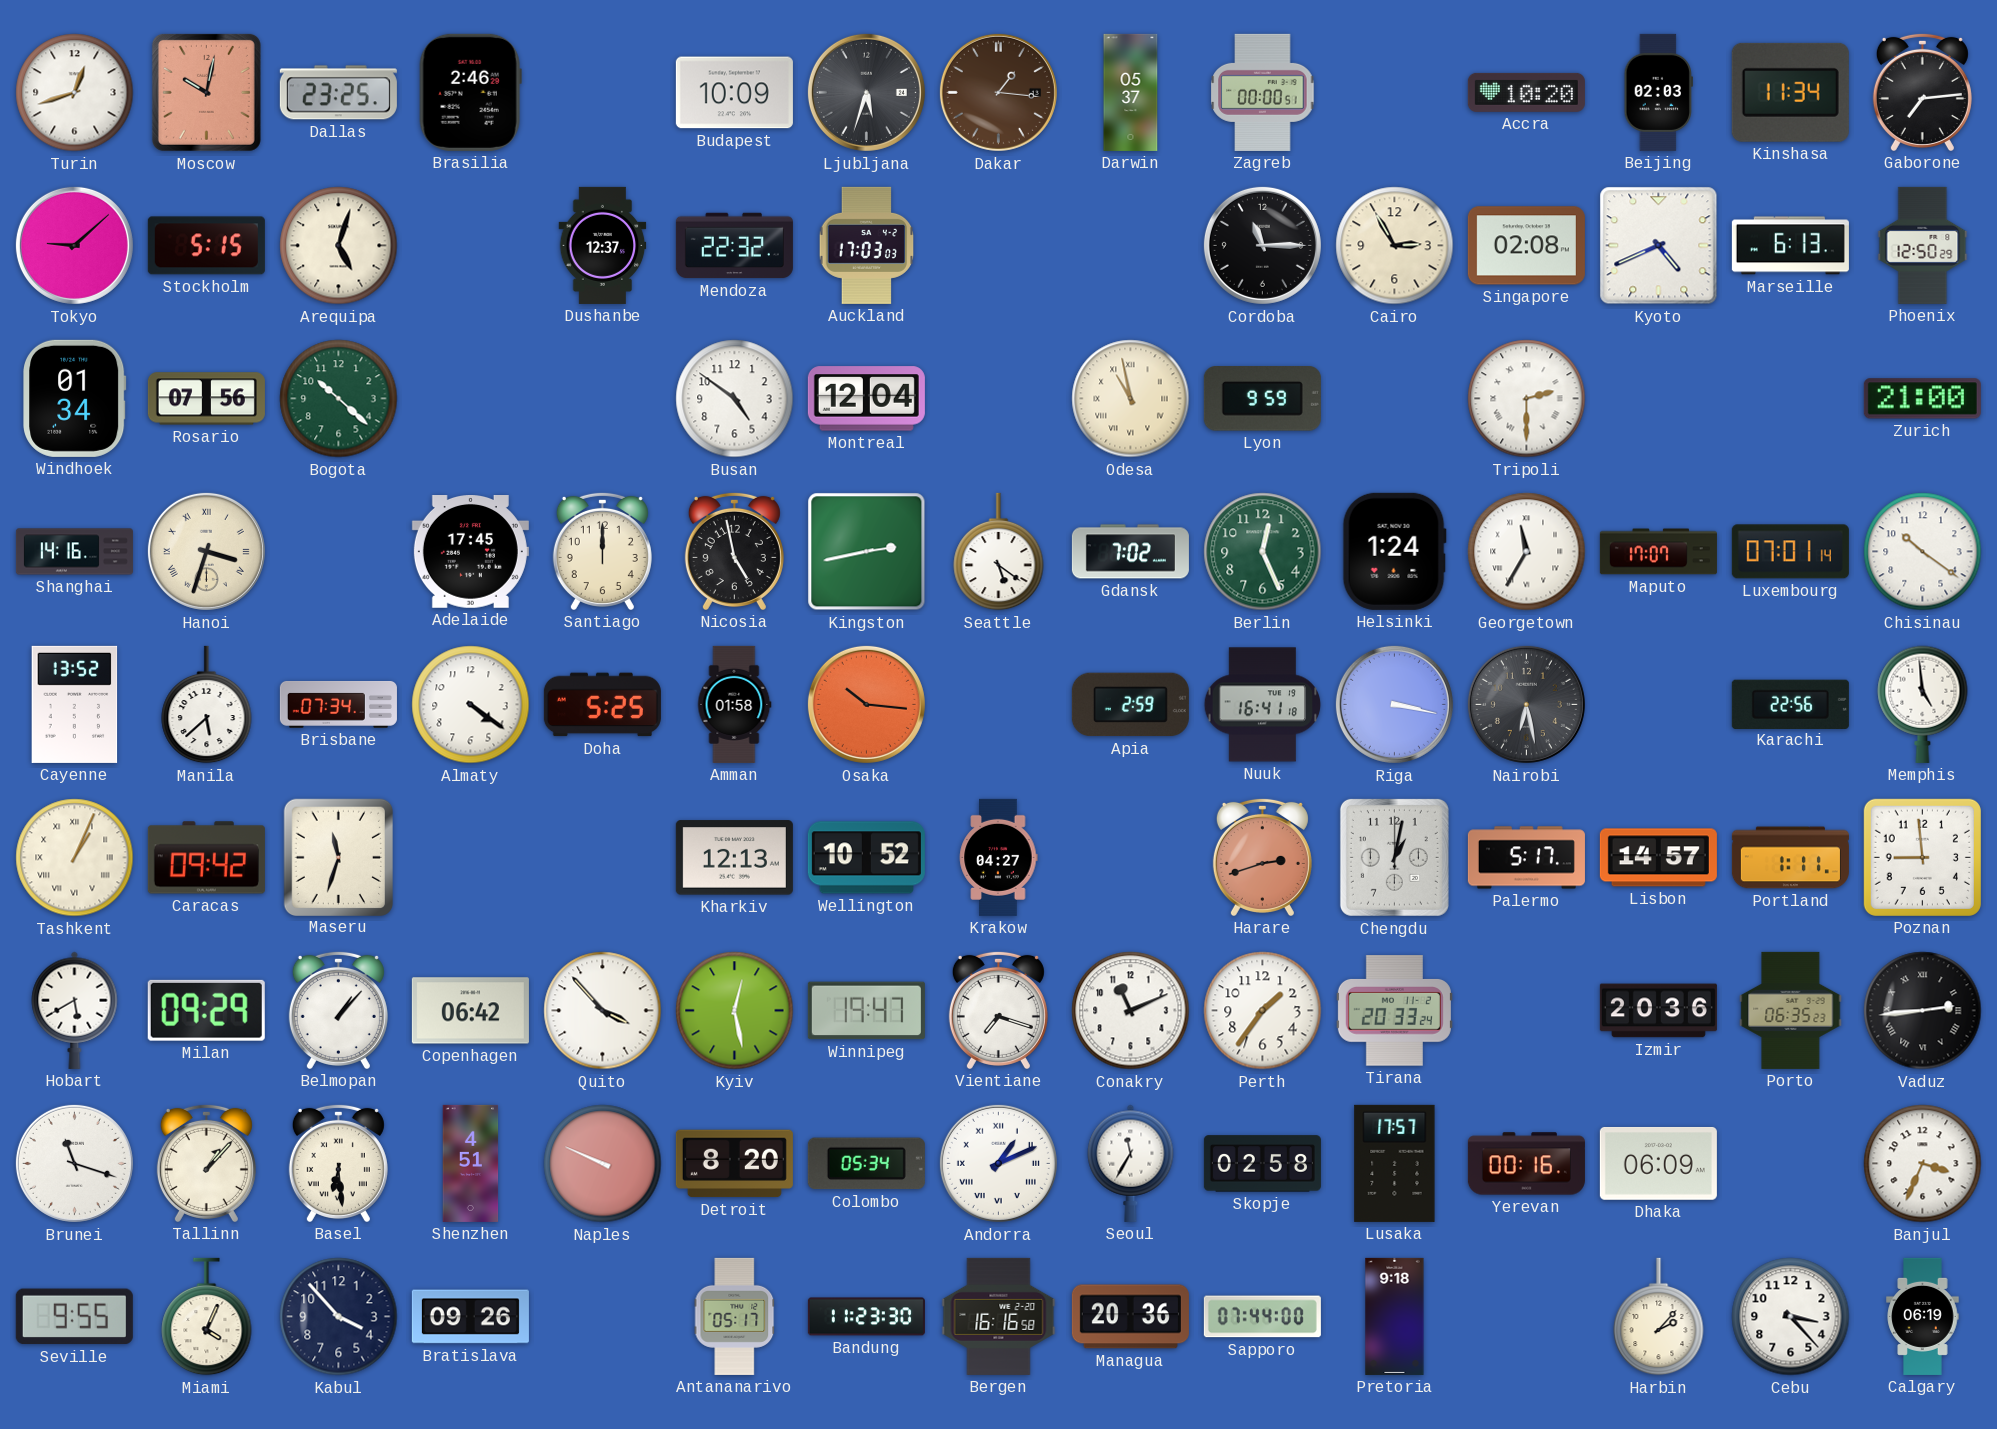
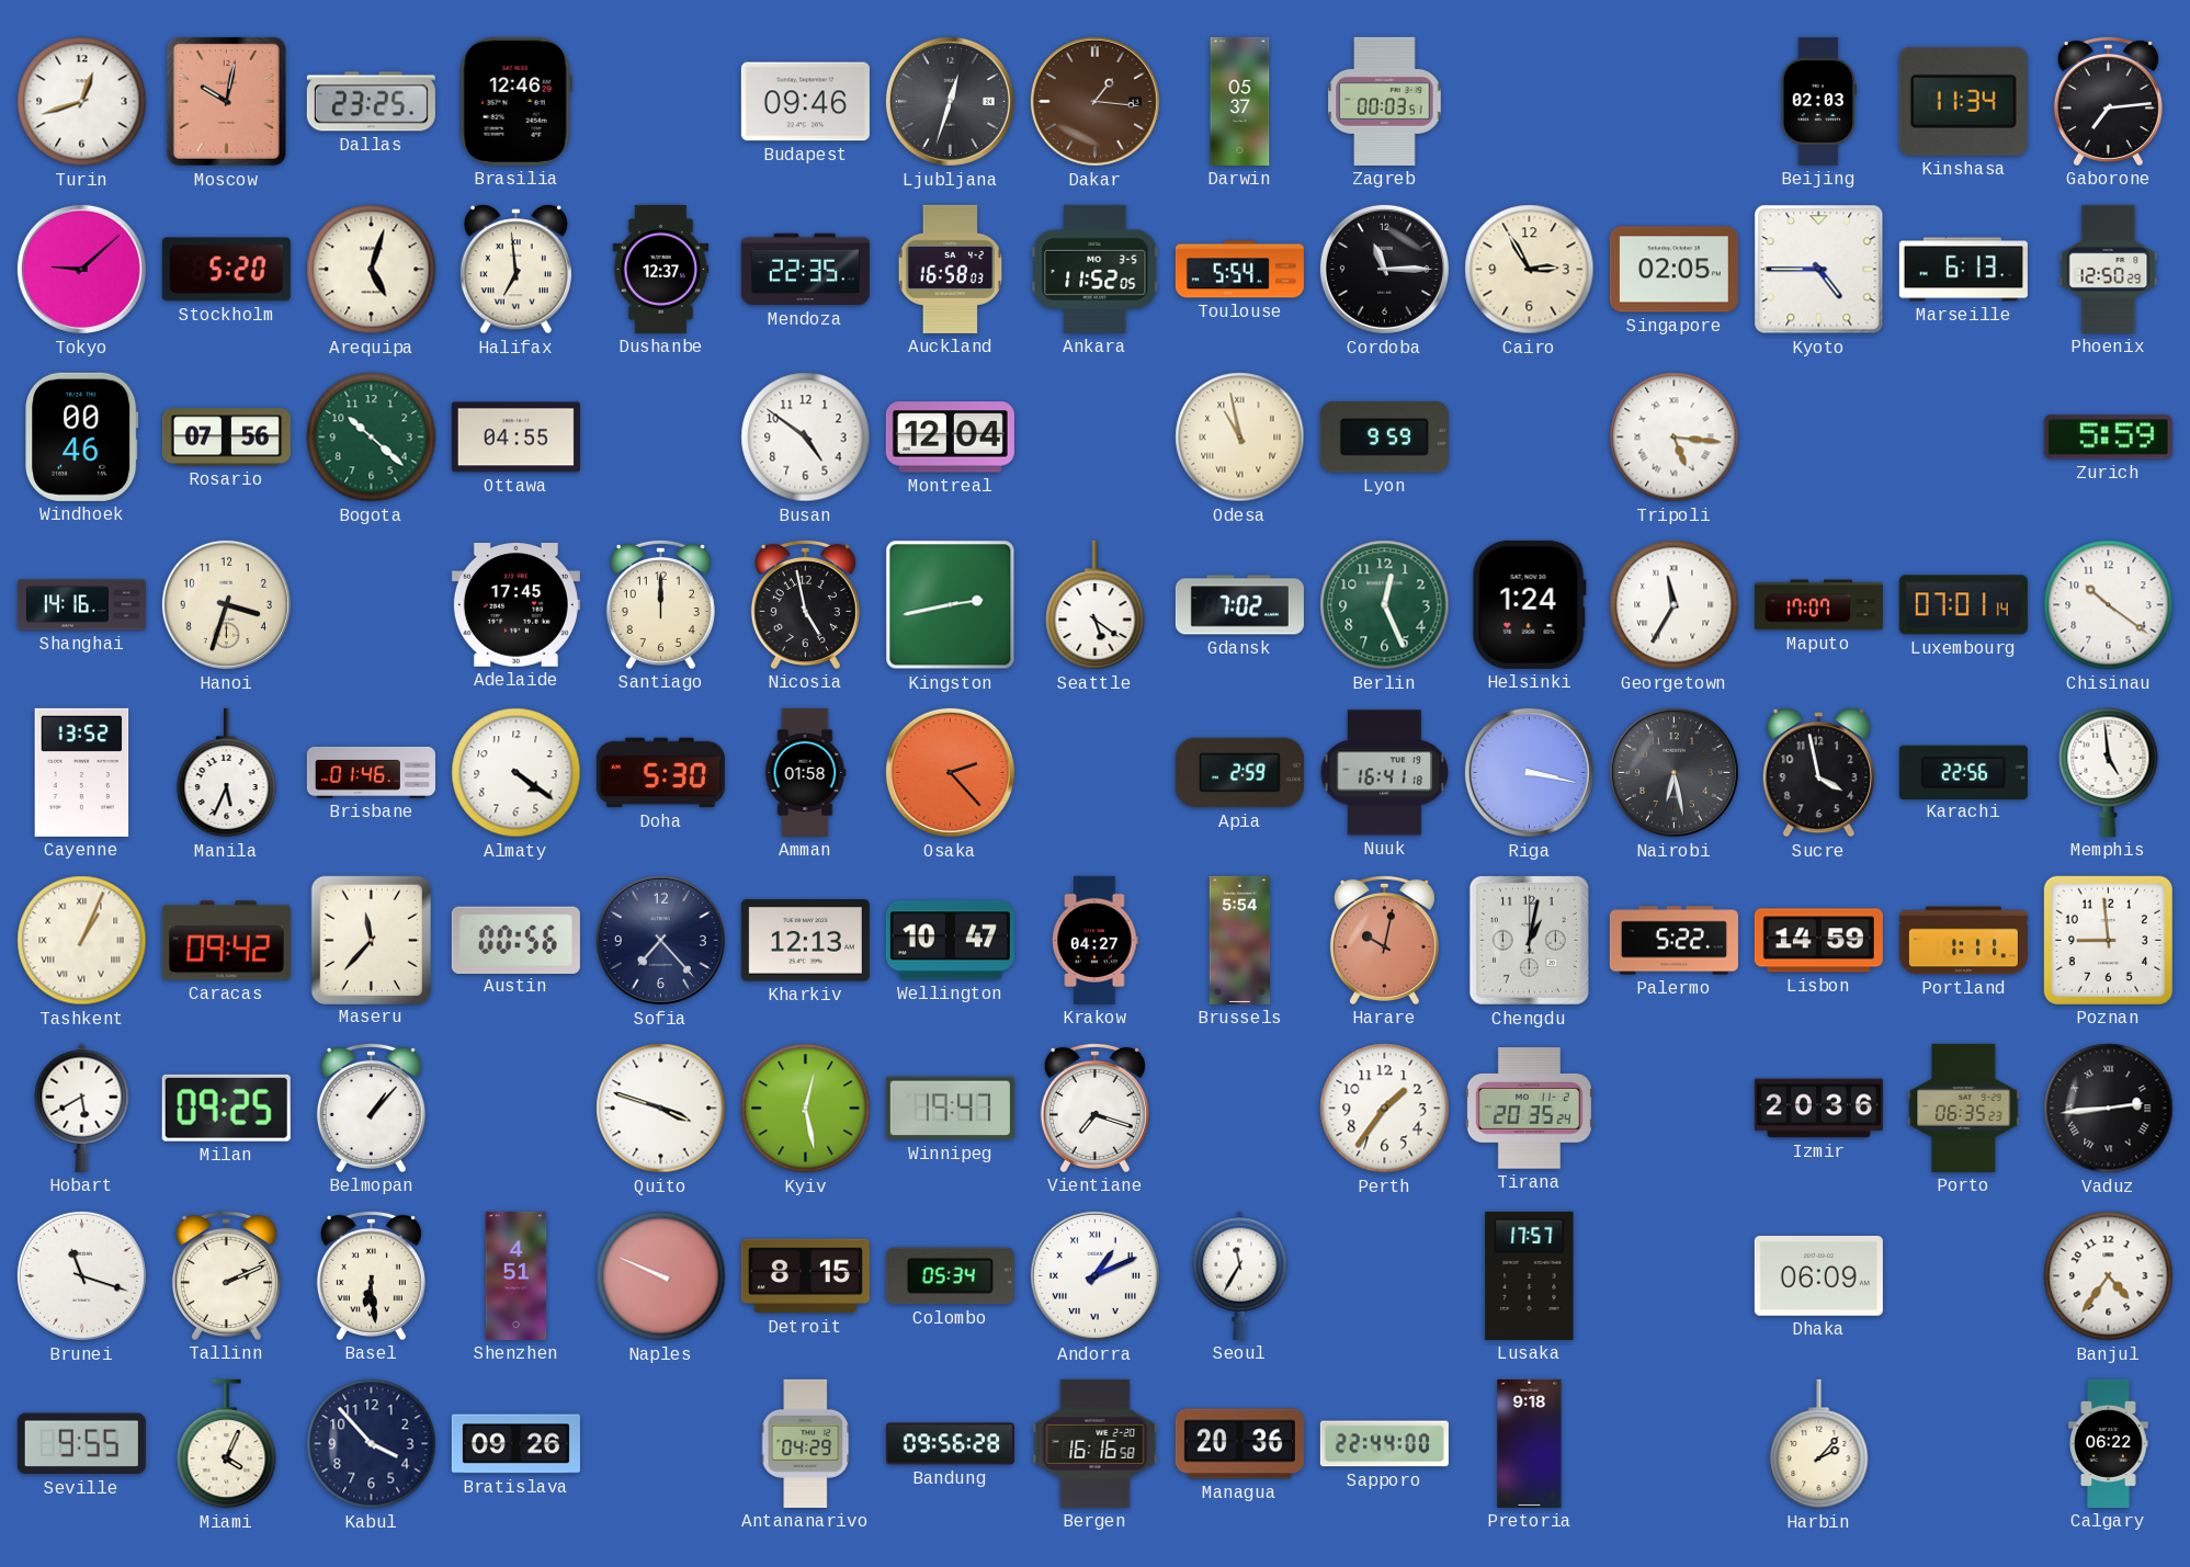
Brasilia: 2:46 -> 12:46 (515, 101)
Budapest: 10:09 -> 09:46 (805, 102)
Ljubljana: 5:33 -> 12:33 (950, 101)
Zagreb: 00:00 -> 00:03 (1385, 101)
Accra: 10:20 -> none (1526, 92)
Stockholm: 5:15 -> 5:20 (226, 270)
Halifax: none -> 6:59 (515, 270)
Mendoza: 22:32 -> 22:35 (805, 270)
Auckland: 17:03 -> 16:58 (951, 269)
Ankara: none -> 11:52 (1094, 269)
Toulouse: none -> 5:54 (1239, 270)
Singapore: 02:08 -> 02:05 (1673, 270)
Kyoto: 4:41 -> 4:45 (1819, 270)
Windhoek: 01:34 -> 00:46 (82, 436)
Ottawa: none -> 04:55 (515, 438)
Tripoli: 2:30 -> 5:16 (1675, 438)
Zurich: 21:00 -> 5:59 (2108, 438)
Hanoi numerals: Roman -> Arabic (226, 604)
Manila: 5:38 -> 5:34 (227, 773)
Brisbane: 07:34 -> 01:46 (371, 772)
Doha: 5:25 -> 5:30 (660, 773)
Osaka: 10:16 -> 2:23 (950, 772)
Sucre: none -> 3:58 (1818, 773)
Maseru: 11:33 -> 11:37 (371, 940)
Austin: none -> 00:56 (515, 940)
Sofia: none -> 7:23 (660, 940)
Wellington: 10:52 -> 10:47 (950, 941)
Brussels: none -> 5:54 (1240, 940)
Harare: 2:42 -> 10:02 (1384, 940)
Palermo: 5:17 -> 5:22 (1673, 941)
Lisbon: 14:57 -> 14:59 (1818, 941)
Milan: 09:29 -> 09:25 (226, 1108)
Copenhagen: 06:42 -> none (470, 1011)
Quito: 3:53 -> 3:48 (661, 1109)
Conakry: 11:11 -> none (1131, 1011)
Tirana: 20:33 -> 20:35 (1529, 1109)
Tallinn: 1:07 -> 2:11 (226, 1275)
Detroit: 8:20 -> 8:15 (805, 1276)
Skopje: 02:58 -> none (1262, 1164)
Yerevan: 00:16 -> none (1526, 1164)
Banjul: 3:34 -> 4:36 (2109, 1276)
Antananarivo: 05:17 -> 04:29 (806, 1443)
Bandung: 11:23 -> 09:56 (950, 1444)
Sapporo: 07:44 -> 22:44 (1384, 1444)
Cebu: 3:23 -> none (1791, 1317)
Calgary: 06:19 -> 06:22 (2109, 1443)
